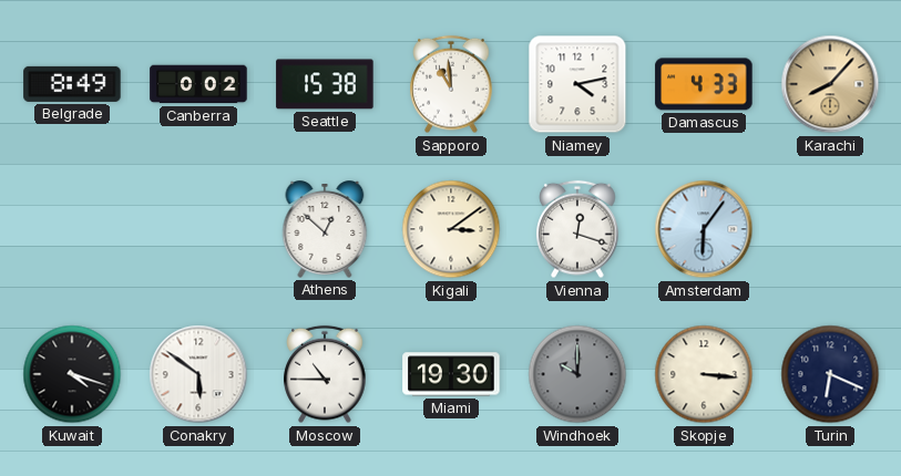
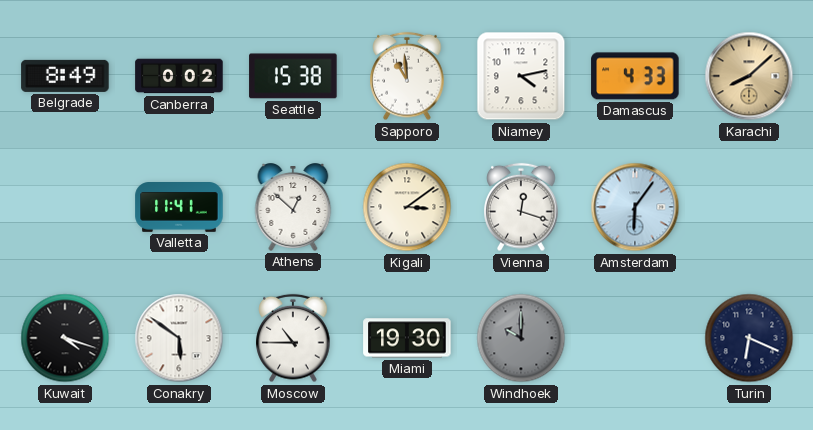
Karachi: 8:07 -> 8:08 (749, 76)
Valletta: none -> 11:41 (179, 208)
Skopje: 3:16 -> none (704, 374)
